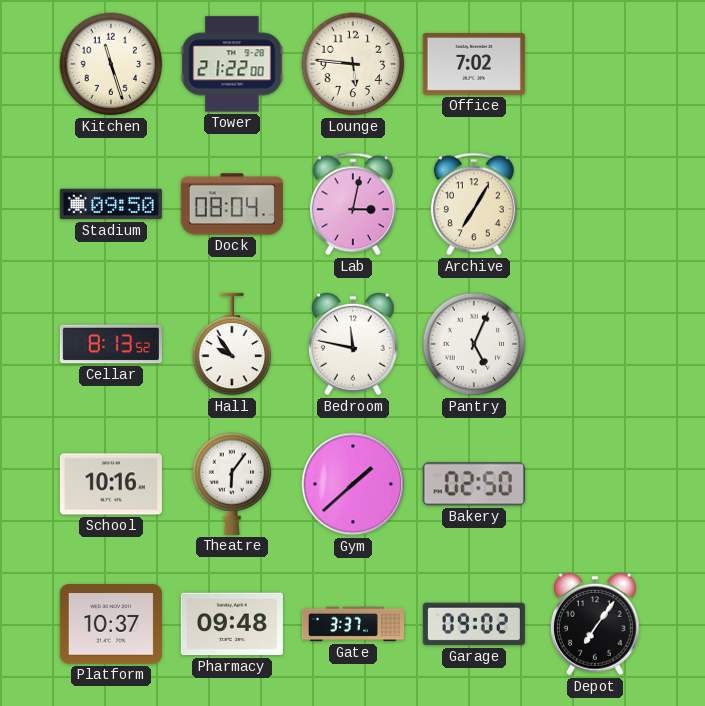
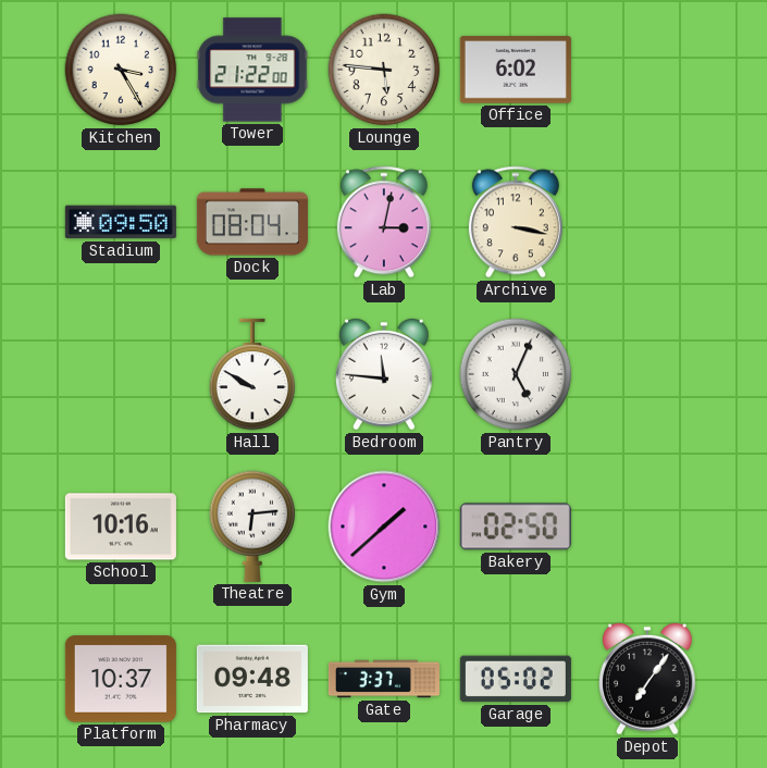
Kitchen: 11:27 -> 3:25 (121, 70)
Office: 7:02 -> 6:02 (516, 70)
Archive: 7:05 -> 3:17 (516, 222)
Cellar: 8:13 -> none (111, 344)
Hall: 9:54 -> 9:50 (252, 374)
Bedroom: 11:47 -> 11:46 (385, 374)
Theatre: 6:06 -> 6:14 (252, 527)
Garage: 09:02 -> 05:02 (516, 679)
